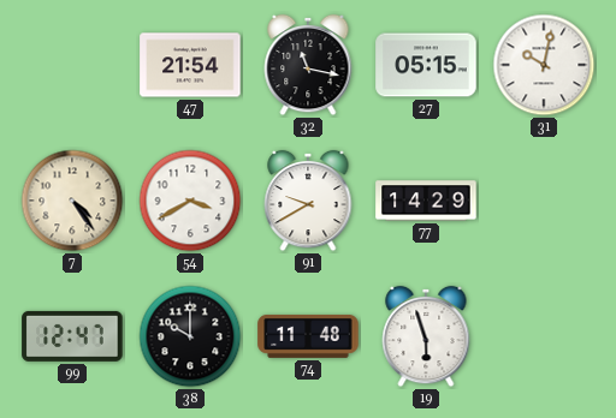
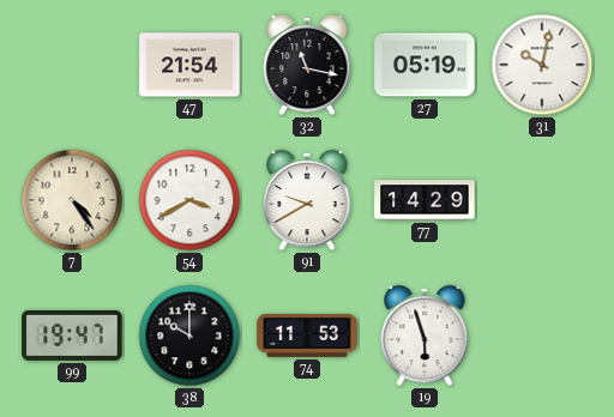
27: 05:15 -> 05:19 (425, 65)
99: 12:47 -> 19:47 (72, 336)
74: 11:48 -> 11:53 (307, 336)
